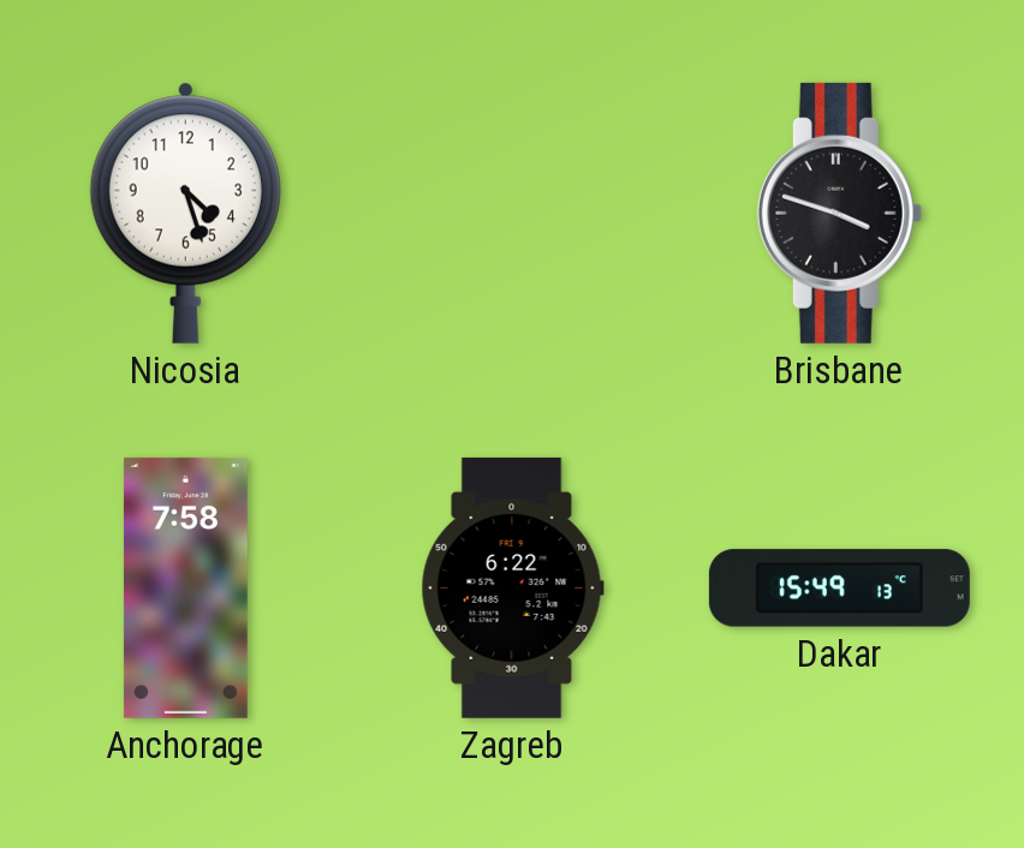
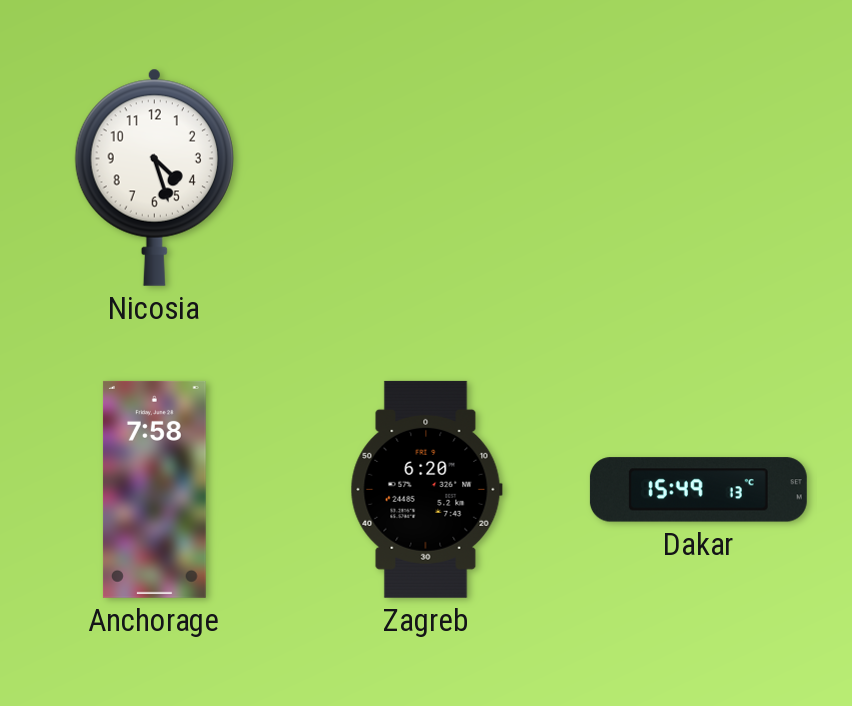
Brisbane: 3:48 -> none (839, 213)
Zagreb: 6:22 -> 6:20 (426, 489)
